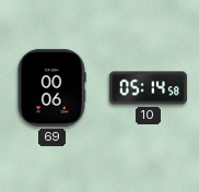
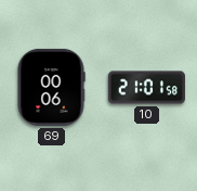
10: 05:14 -> 21:01 (146, 88)
